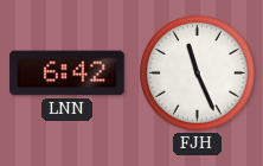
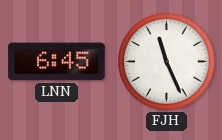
LNN: 6:42 -> 6:45 (57, 62)
